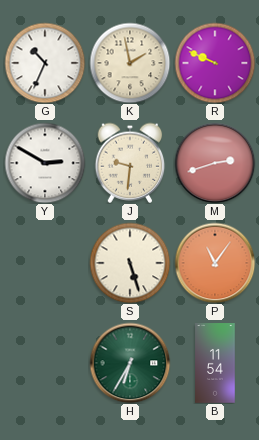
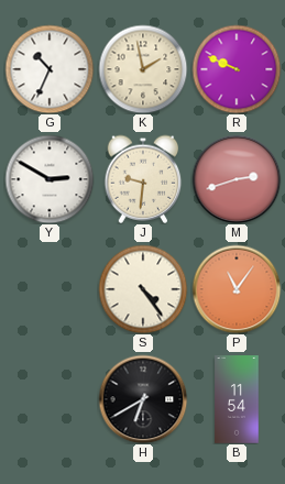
S: 5:27 -> 4:24 (143, 289)
H: 6:35 -> 6:40 (143, 399)
H dial: green -> black (143, 399)
